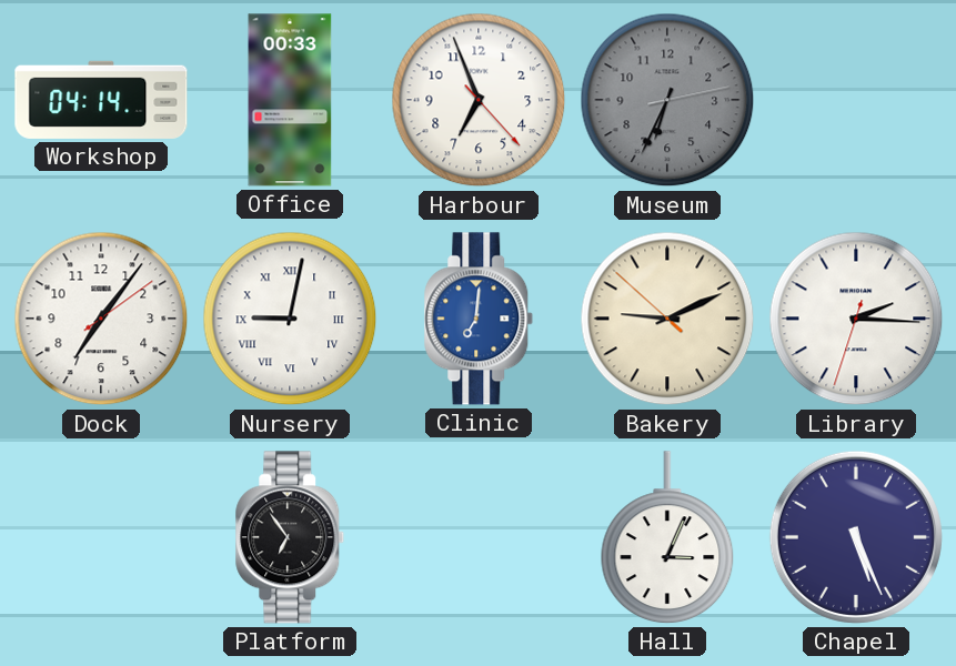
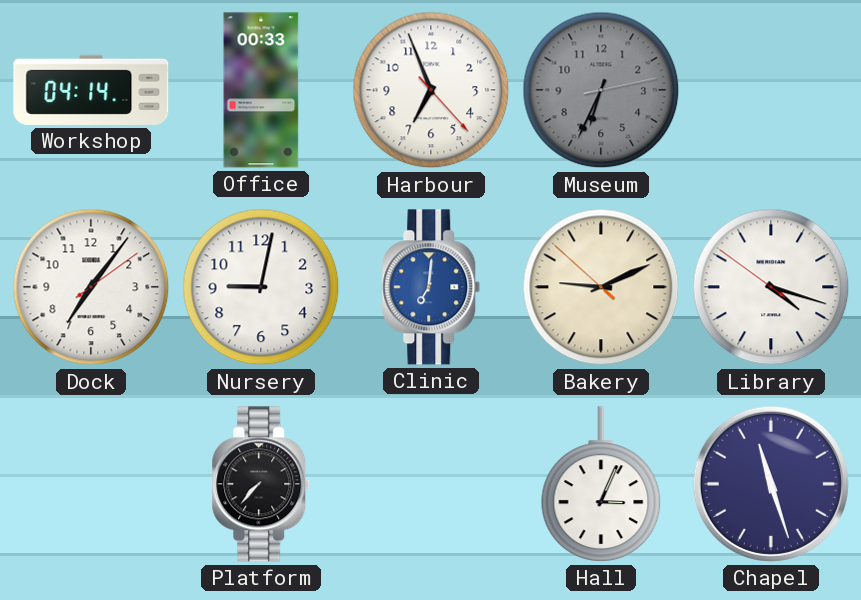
Nursery numerals: Roman -> Arabic (261, 287)
Library: 2:15 -> 4:17 (771, 287)
Platform: 6:54 -> 7:37 (261, 484)
Chapel: 5:26 -> 11:27 (771, 484)
